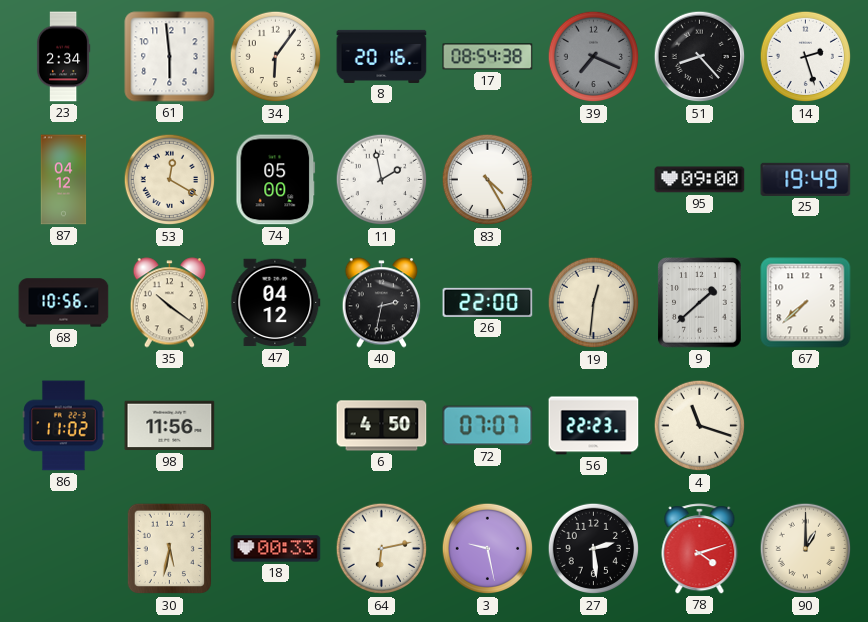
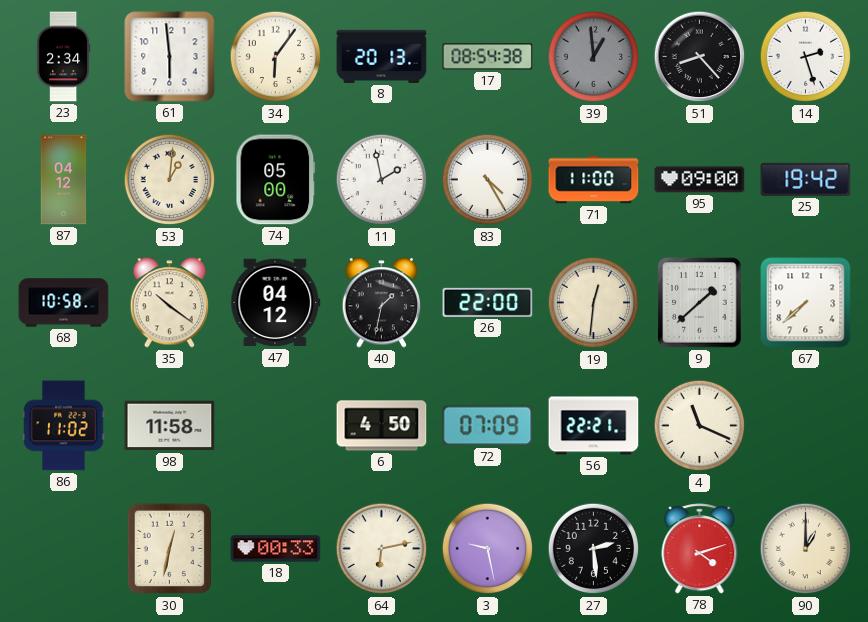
8: 20:16 -> 20:13 (382, 56)
39: 7:19 -> 12:59 (594, 57)
53: 12:20 -> 1:01 (170, 180)
71: none -> 11:00 (594, 180)
25: 19:49 -> 19:42 (806, 179)
68: 10:56 -> 10:58 (64, 303)
40: 2:32 -> 1:32 (382, 303)
98: 11:56 -> 11:58 (170, 426)
72: 07:07 -> 07:09 (488, 426)
56: 22:23 -> 22:21 (594, 426)
4: 11:18 -> 11:19 (700, 426)
30: 5:32 -> 12:32 (169, 549)
